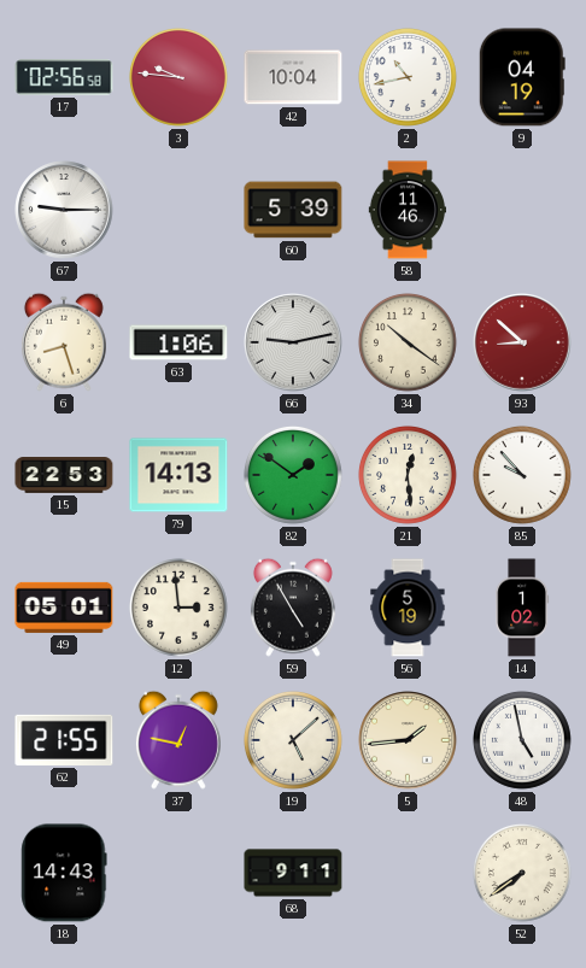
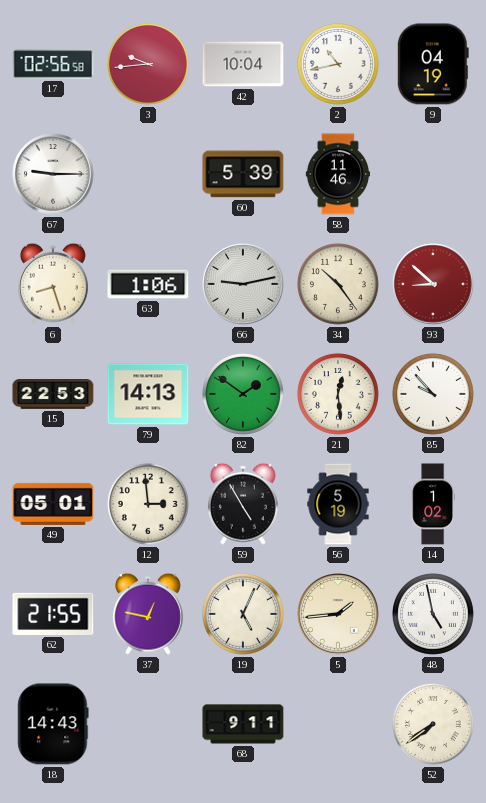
3: 9:46 -> 9:44 (148, 64)
34: 10:21 -> 10:24 (338, 284)
19: 5:08 -> 5:04 (243, 614)
